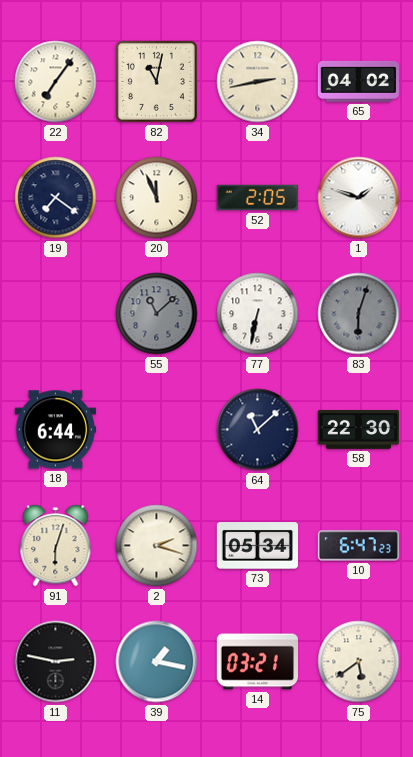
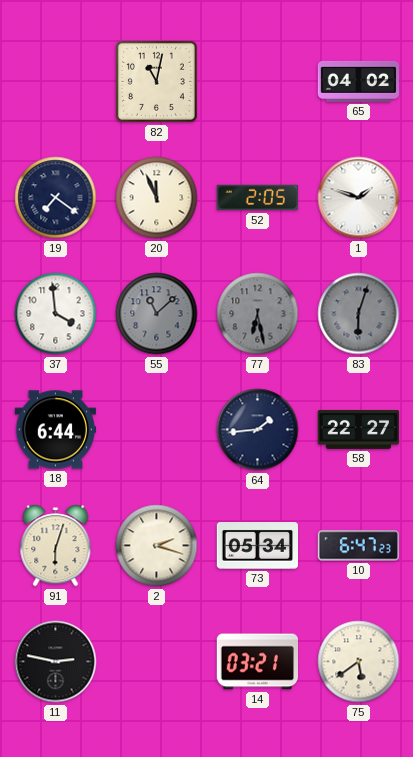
22: 7:06 -> none (56, 82)
34: 2:43 -> none (258, 82)
37: none -> 3:59 (56, 314)
77: 6:32 -> 6:28 (258, 314)
77 dial: white -> grey (258, 314)
64: 11:08 -> 1:44 (258, 430)
58: 22:30 -> 22:27 (359, 429)
39: 1:17 -> none (157, 662)
